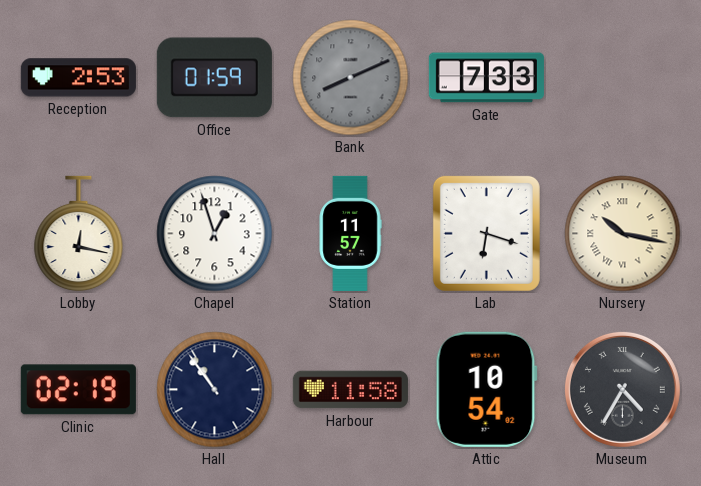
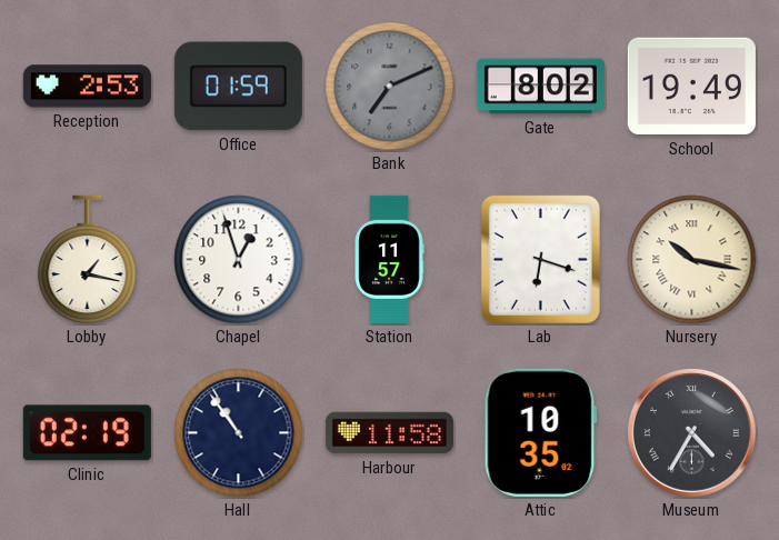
Bank: 8:11 -> 7:11 (390, 87)
Gate: 7:33 -> 8:02 (540, 87)
School: none -> 19:49 (691, 87)
Lobby: 12:17 -> 1:17 (88, 260)
Attic: 10:54 -> 10:35 (540, 432)
